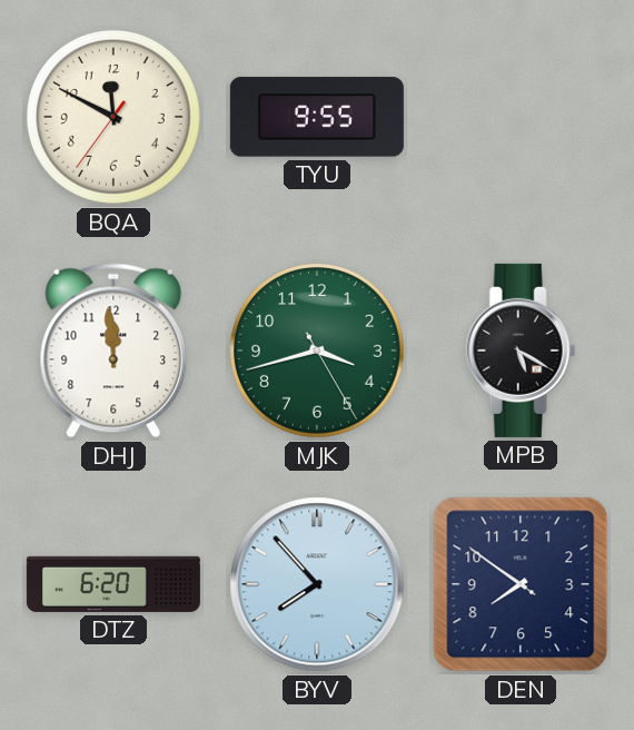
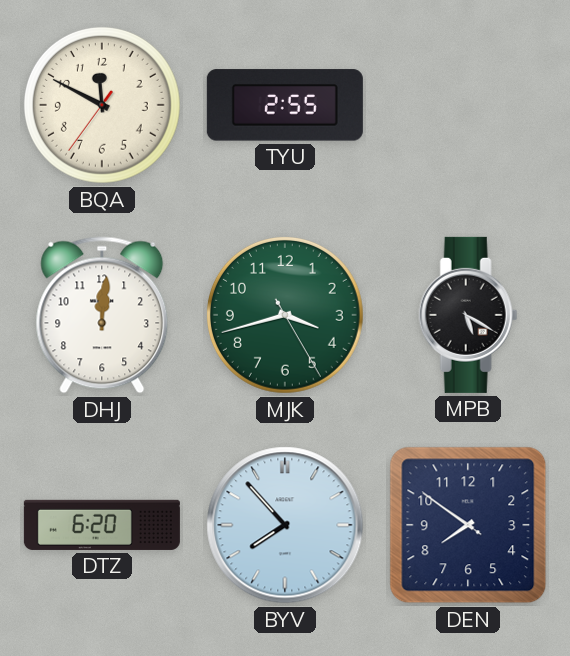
TYU: 9:55 -> 2:55 (285, 105)
DHJ: 11:59 -> 12:01 (102, 315)
